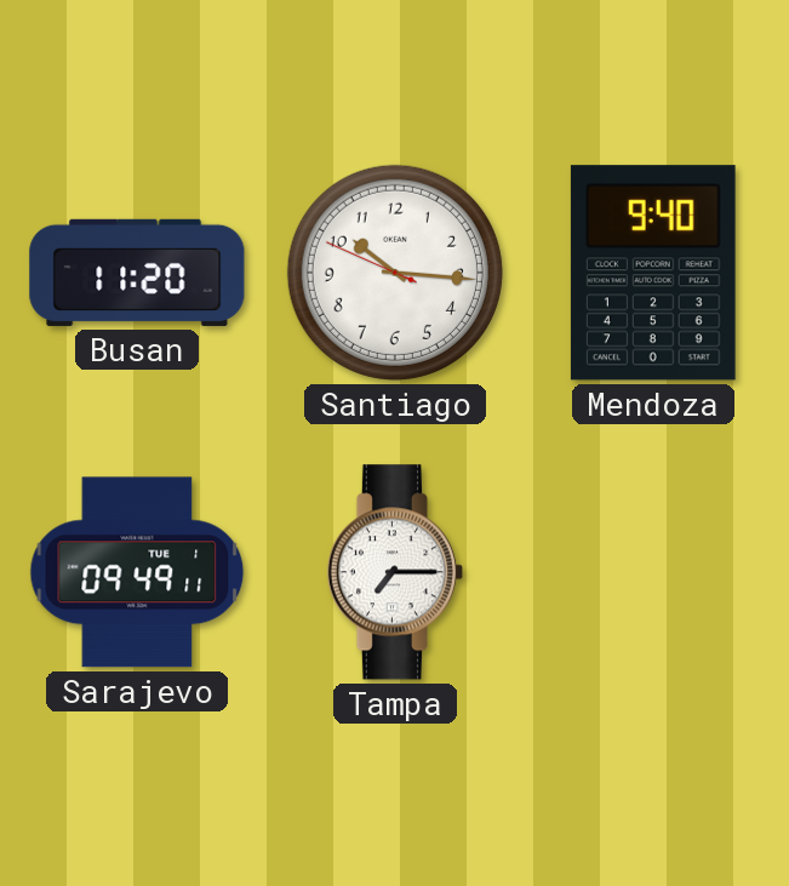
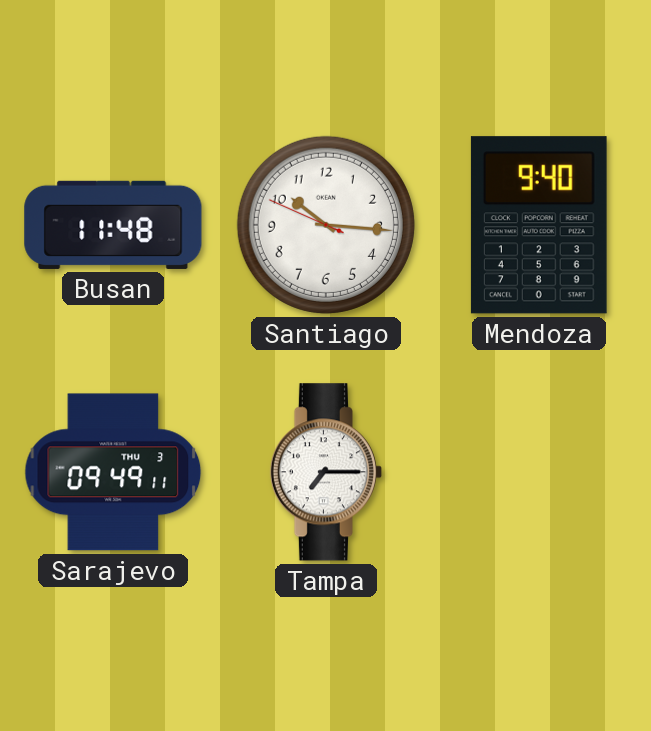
Busan: 11:20 -> 11:48 (113, 225)
Sarajevo date: TUE 1 -> THU 3 (113, 472)
